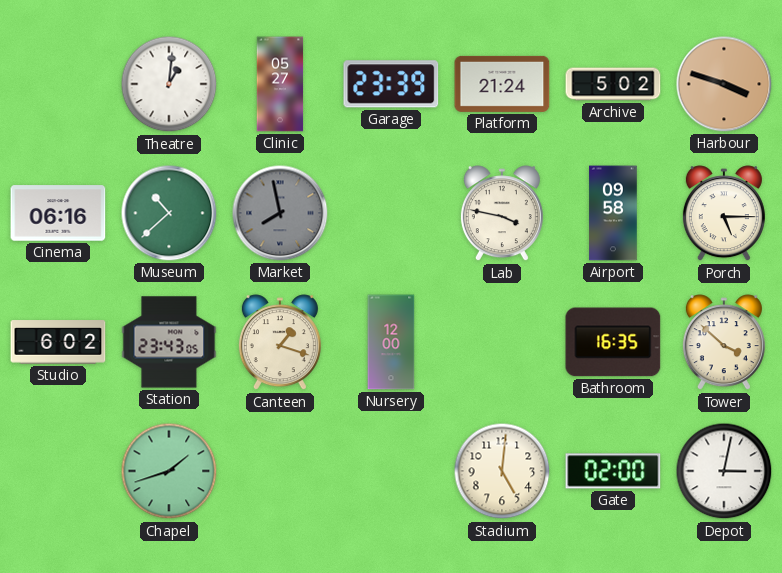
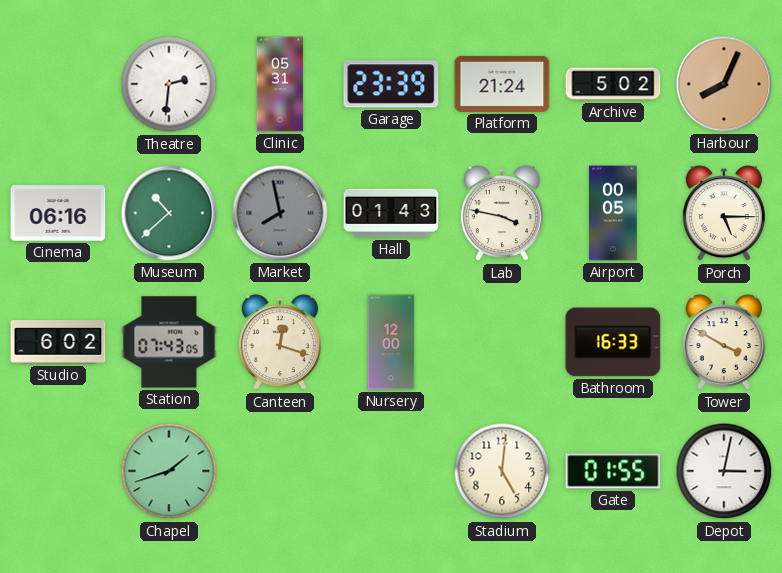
Theatre: 1:01 -> 2:31 (169, 84)
Clinic: 05:27 -> 05:31 (280, 84)
Harbour: 3:48 -> 8:04 (724, 84)
Hall: none -> 01:43 (391, 213)
Airport: 09:58 -> 00:05 (613, 213)
Station: 23:43 -> 07:43 (169, 342)
Canteen: 1:18 -> 12:18 (280, 343)
Bathroom: 16:35 -> 16:33 (613, 342)
Tower: 3:52 -> 3:50 (724, 343)
Gate: 02:00 -> 01:55 (613, 471)
